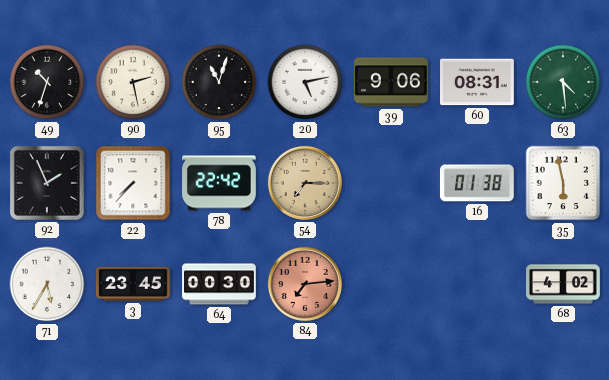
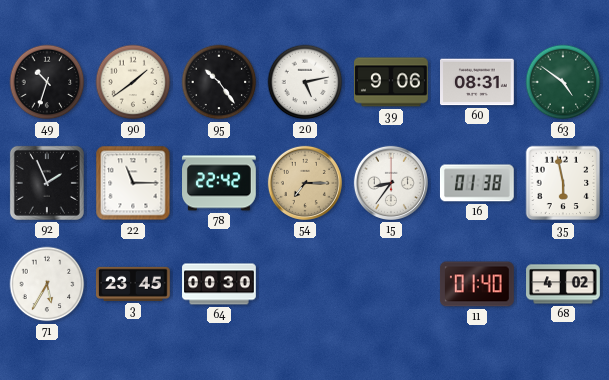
90: 2:28 -> 1:39 (133, 82)
95: 11:03 -> 10:24 (219, 82)
63: 4:29 -> 4:51 (563, 82)
22: 7:37 -> 11:15 (133, 183)
15: none -> 8:36 (391, 183)
84: 7:14 -> none (305, 284)
11: none -> 01:40 (477, 284)
